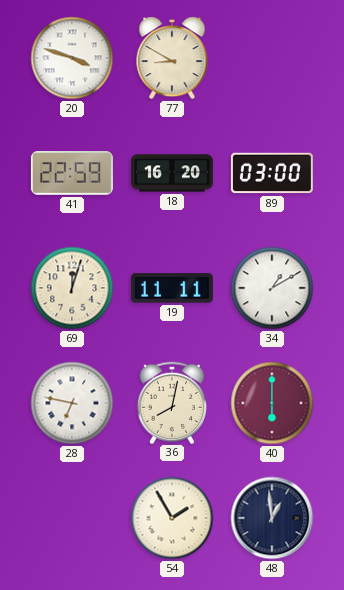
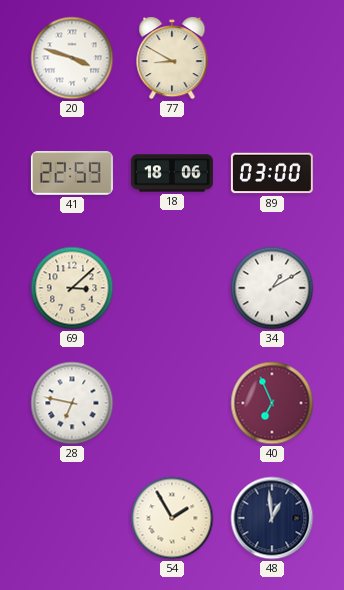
18: 16:20 -> 18:06 (172, 173)
69: 12:03 -> 3:08 (72, 288)
19: 11:11 -> none (172, 288)
36: 8:02 -> none (172, 402)
40: 6:00 -> 6:56 (272, 403)
